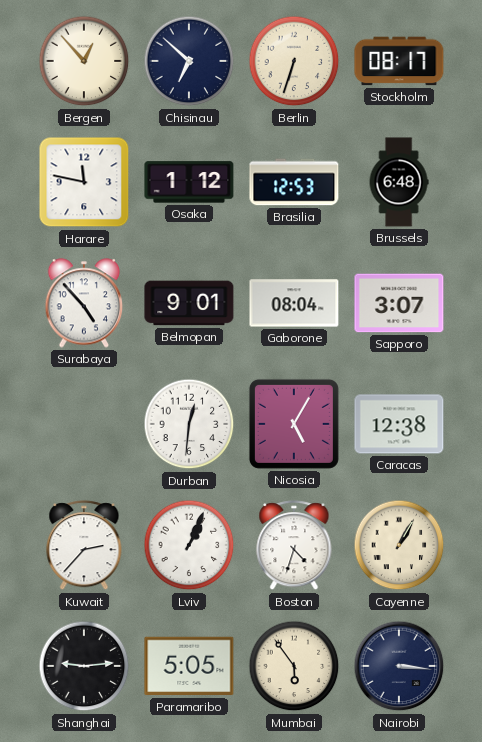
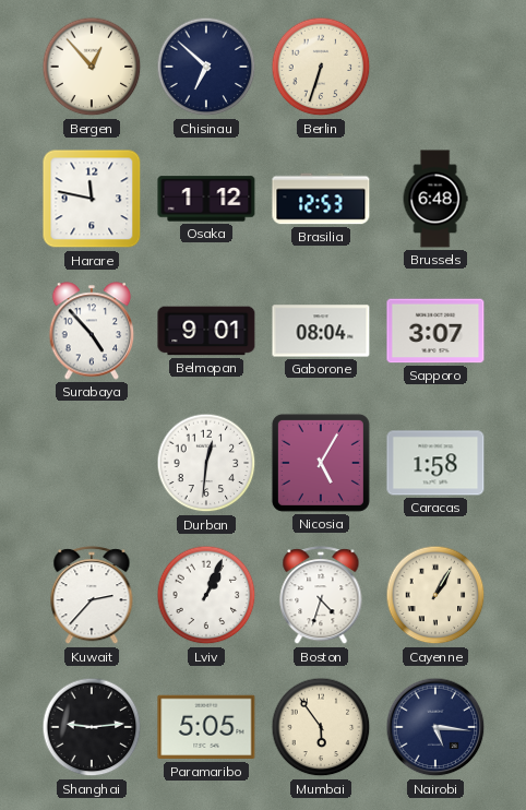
Stockholm: 08:17 -> none (399, 61)
Caracas: 12:38 -> 1:58 (435, 463)
Nairobi: 3:16 -> 5:16 (435, 727)
